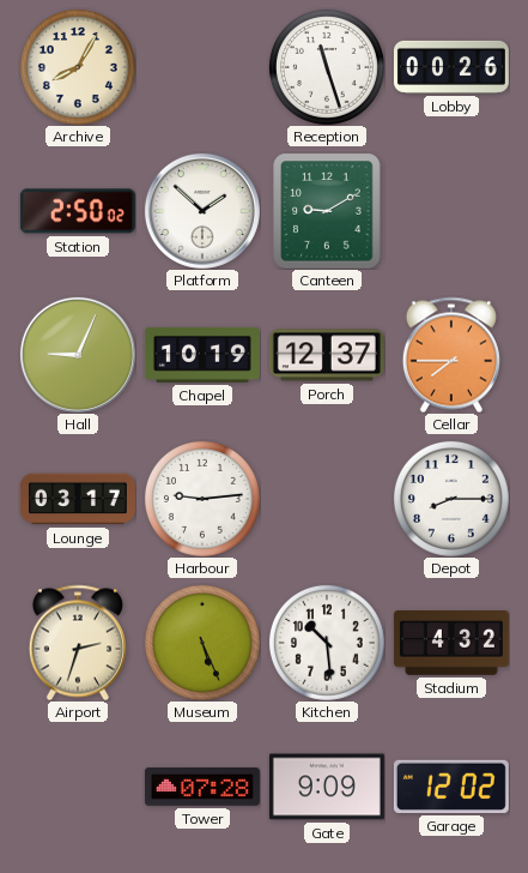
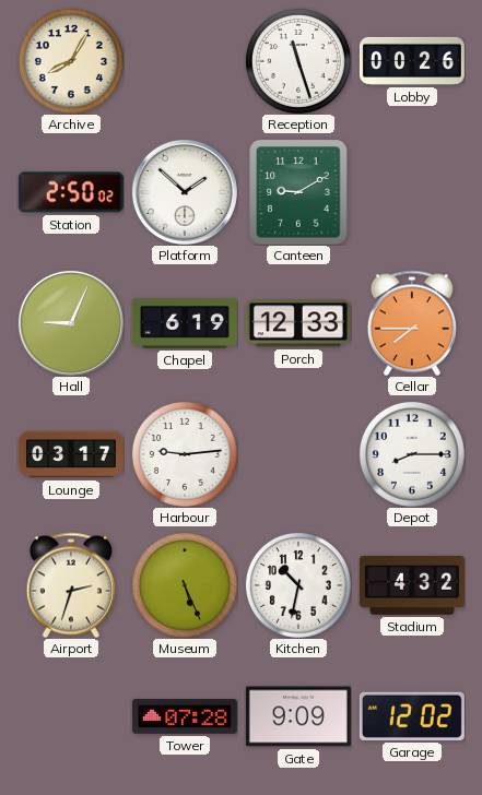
Chapel: 10:19 -> 6:19 (185, 323)
Porch: 12:37 -> 12:33 (298, 323)
Kitchen: 10:29 -> 10:32 (298, 585)
